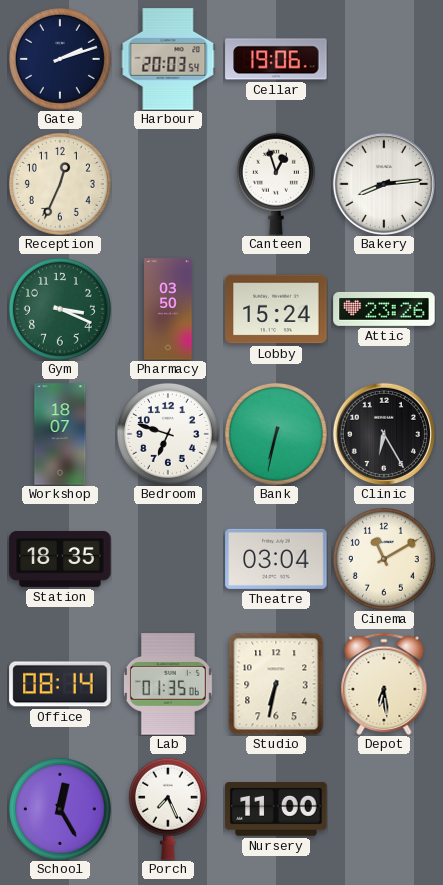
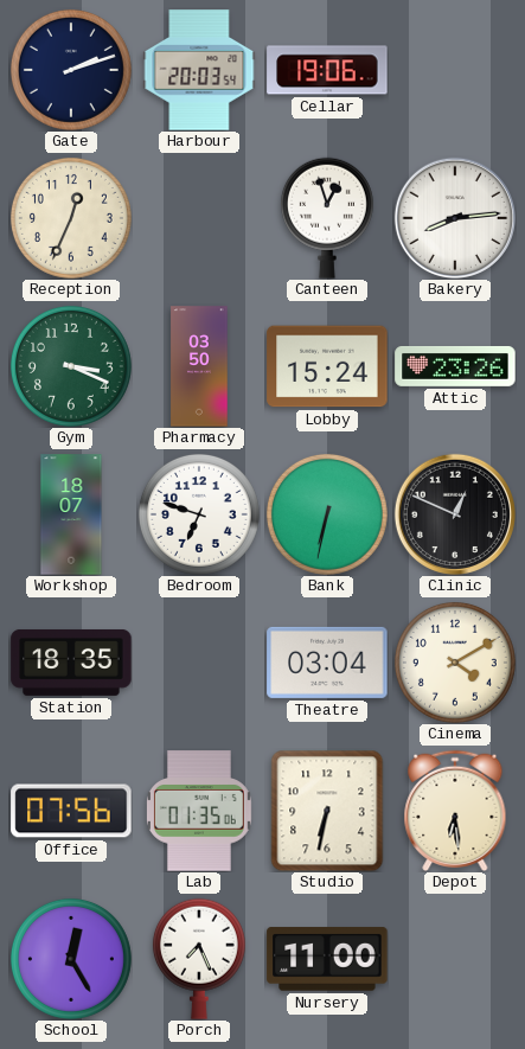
Clinic: 6:25 -> 12:49 (455, 514)
Cinema: 11:10 -> 4:10 (455, 663)
Office: 08:14 -> 07:56 (71, 811)
